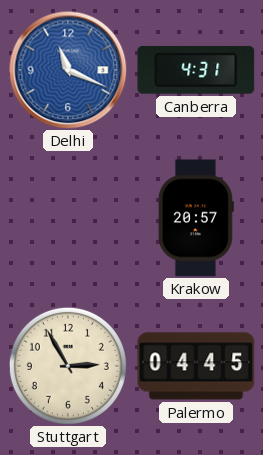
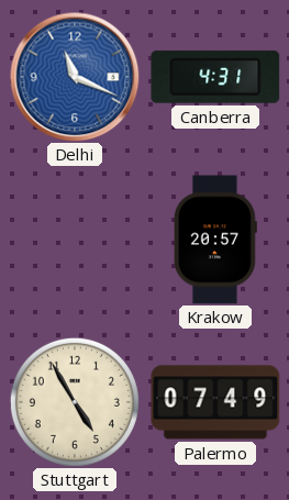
Stuttgart: 2:55 -> 4:55 (75, 402)
Palermo: 04:45 -> 07:49 (215, 402)
